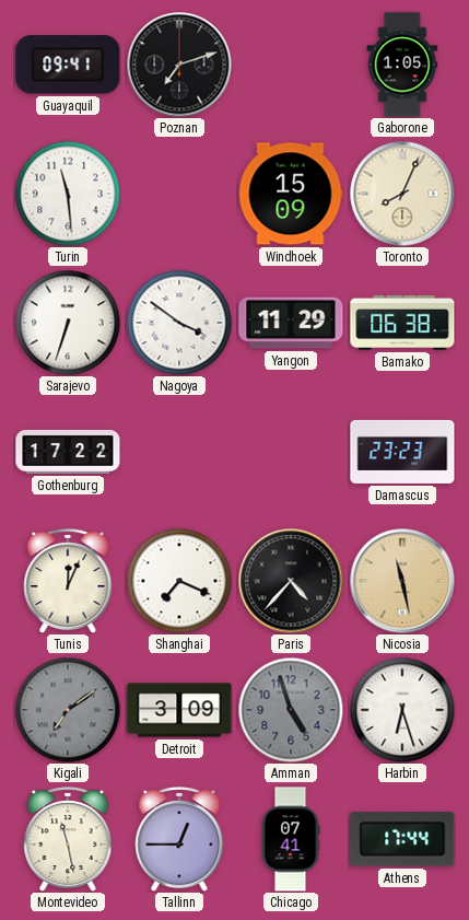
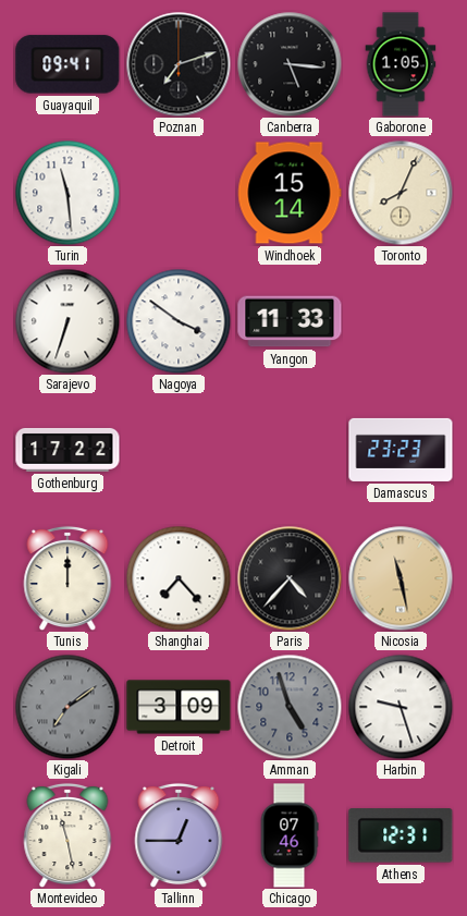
Canberra: none -> 5:16 (290, 64)
Windhoek: 15:09 -> 15:14 (290, 193)
Yangon: 11:29 -> 11:33 (290, 321)
Bamako: 06:38 -> none (402, 323)
Tunis: 12:04 -> 12:00 (67, 578)
Shanghai: 7:19 -> 7:23 (179, 578)
Harbin: 6:27 -> 9:27 (401, 707)
Chicago: 07:41 -> 07:46 (290, 835)
Athens: 17:44 -> 12:31 (401, 835)
